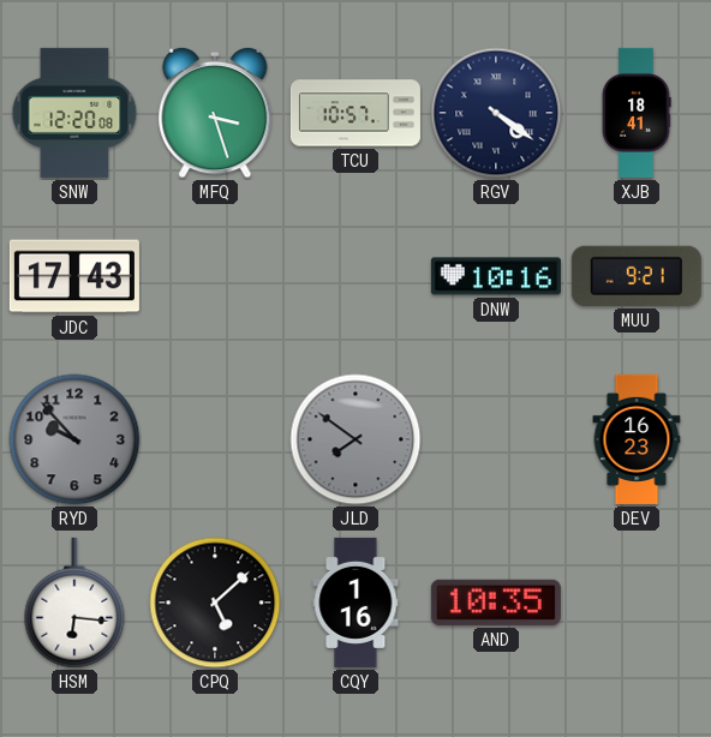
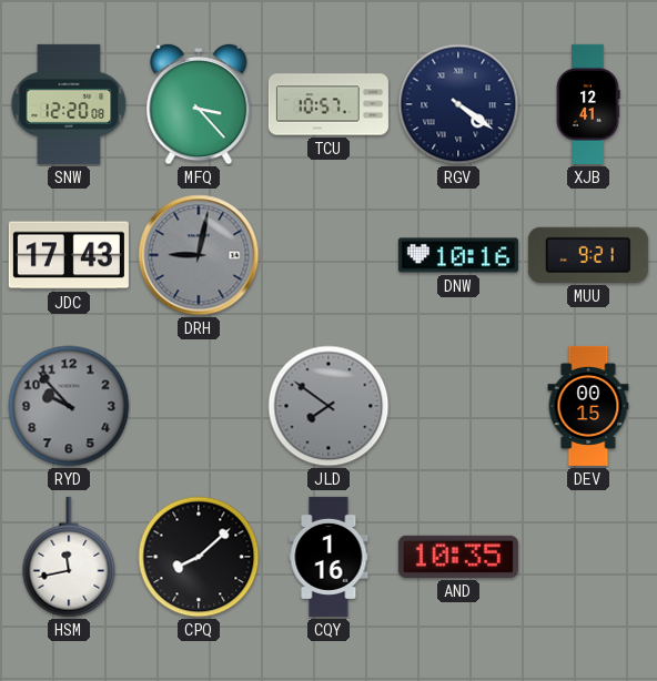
MFQ: 3:27 -> 3:23 (199, 104)
XJB: 18:41 -> 12:41 (588, 104)
DRH: none -> 9:02 (199, 255)
DEV: 16:23 -> 00:15 (588, 406)
HSM: 6:16 -> 11:43 (69, 557)
CPQ: 5:08 -> 8:08 (199, 557)
